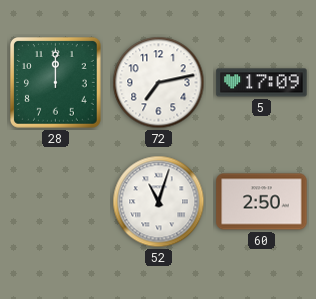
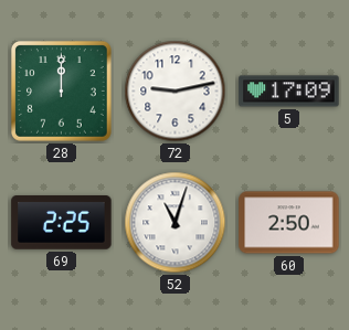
72: 7:13 -> 9:13 (176, 92)
69: none -> 2:25 (62, 223)
